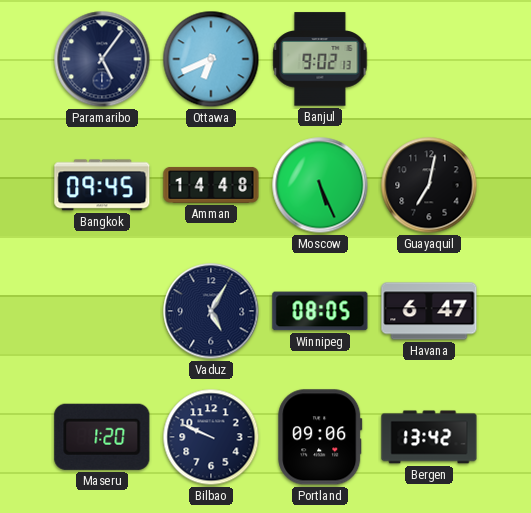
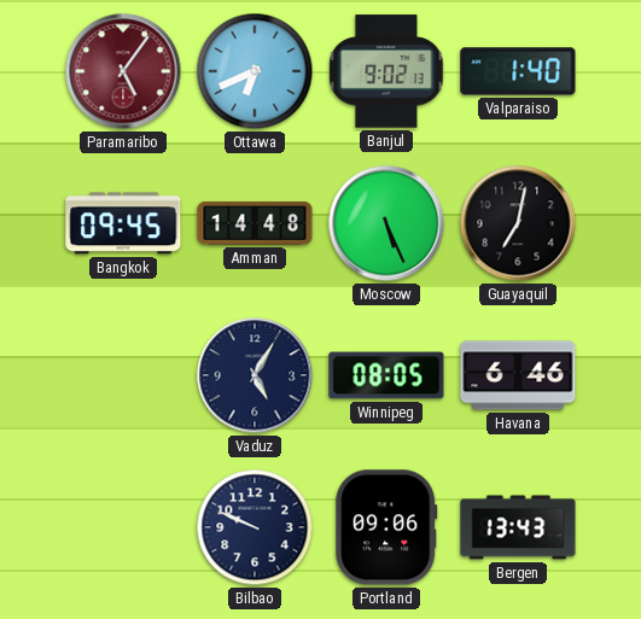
Paramaribo dial: navy -> burgundy (123, 71)
Valparaiso: none -> 1:40 (518, 71)
Havana: 6:47 -> 6:46 (518, 375)
Maseru: 1:20 -> none (102, 437)
Bergen: 13:42 -> 13:43 (518, 527)
